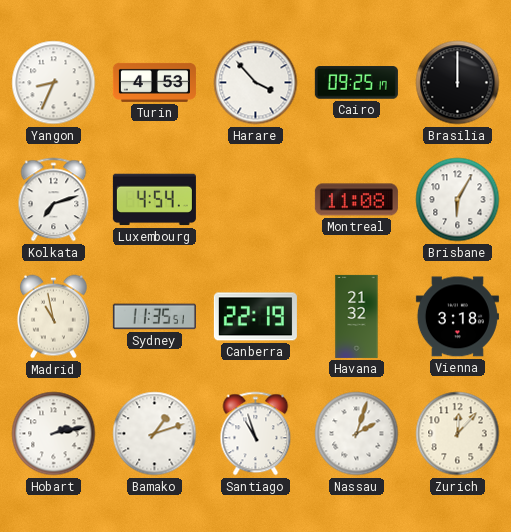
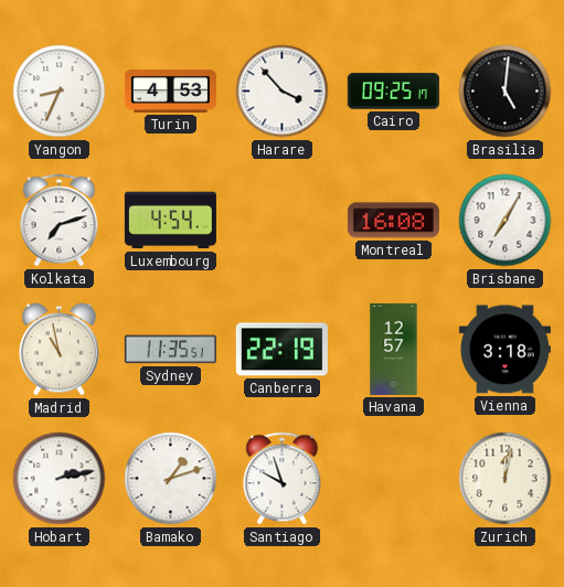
Brasilia: 12:00 -> 5:01 (506, 92)
Montreal: 11:08 -> 16:08 (393, 221)
Brisbane: 6:05 -> 7:05 (506, 221)
Havana: 21:32 -> 12:57 (394, 349)
Santiago: 10:57 -> 9:57 (283, 479)
Nassau: 2:03 -> none (357, 434)
Zurich: 12:07 -> 12:02 (506, 479)
